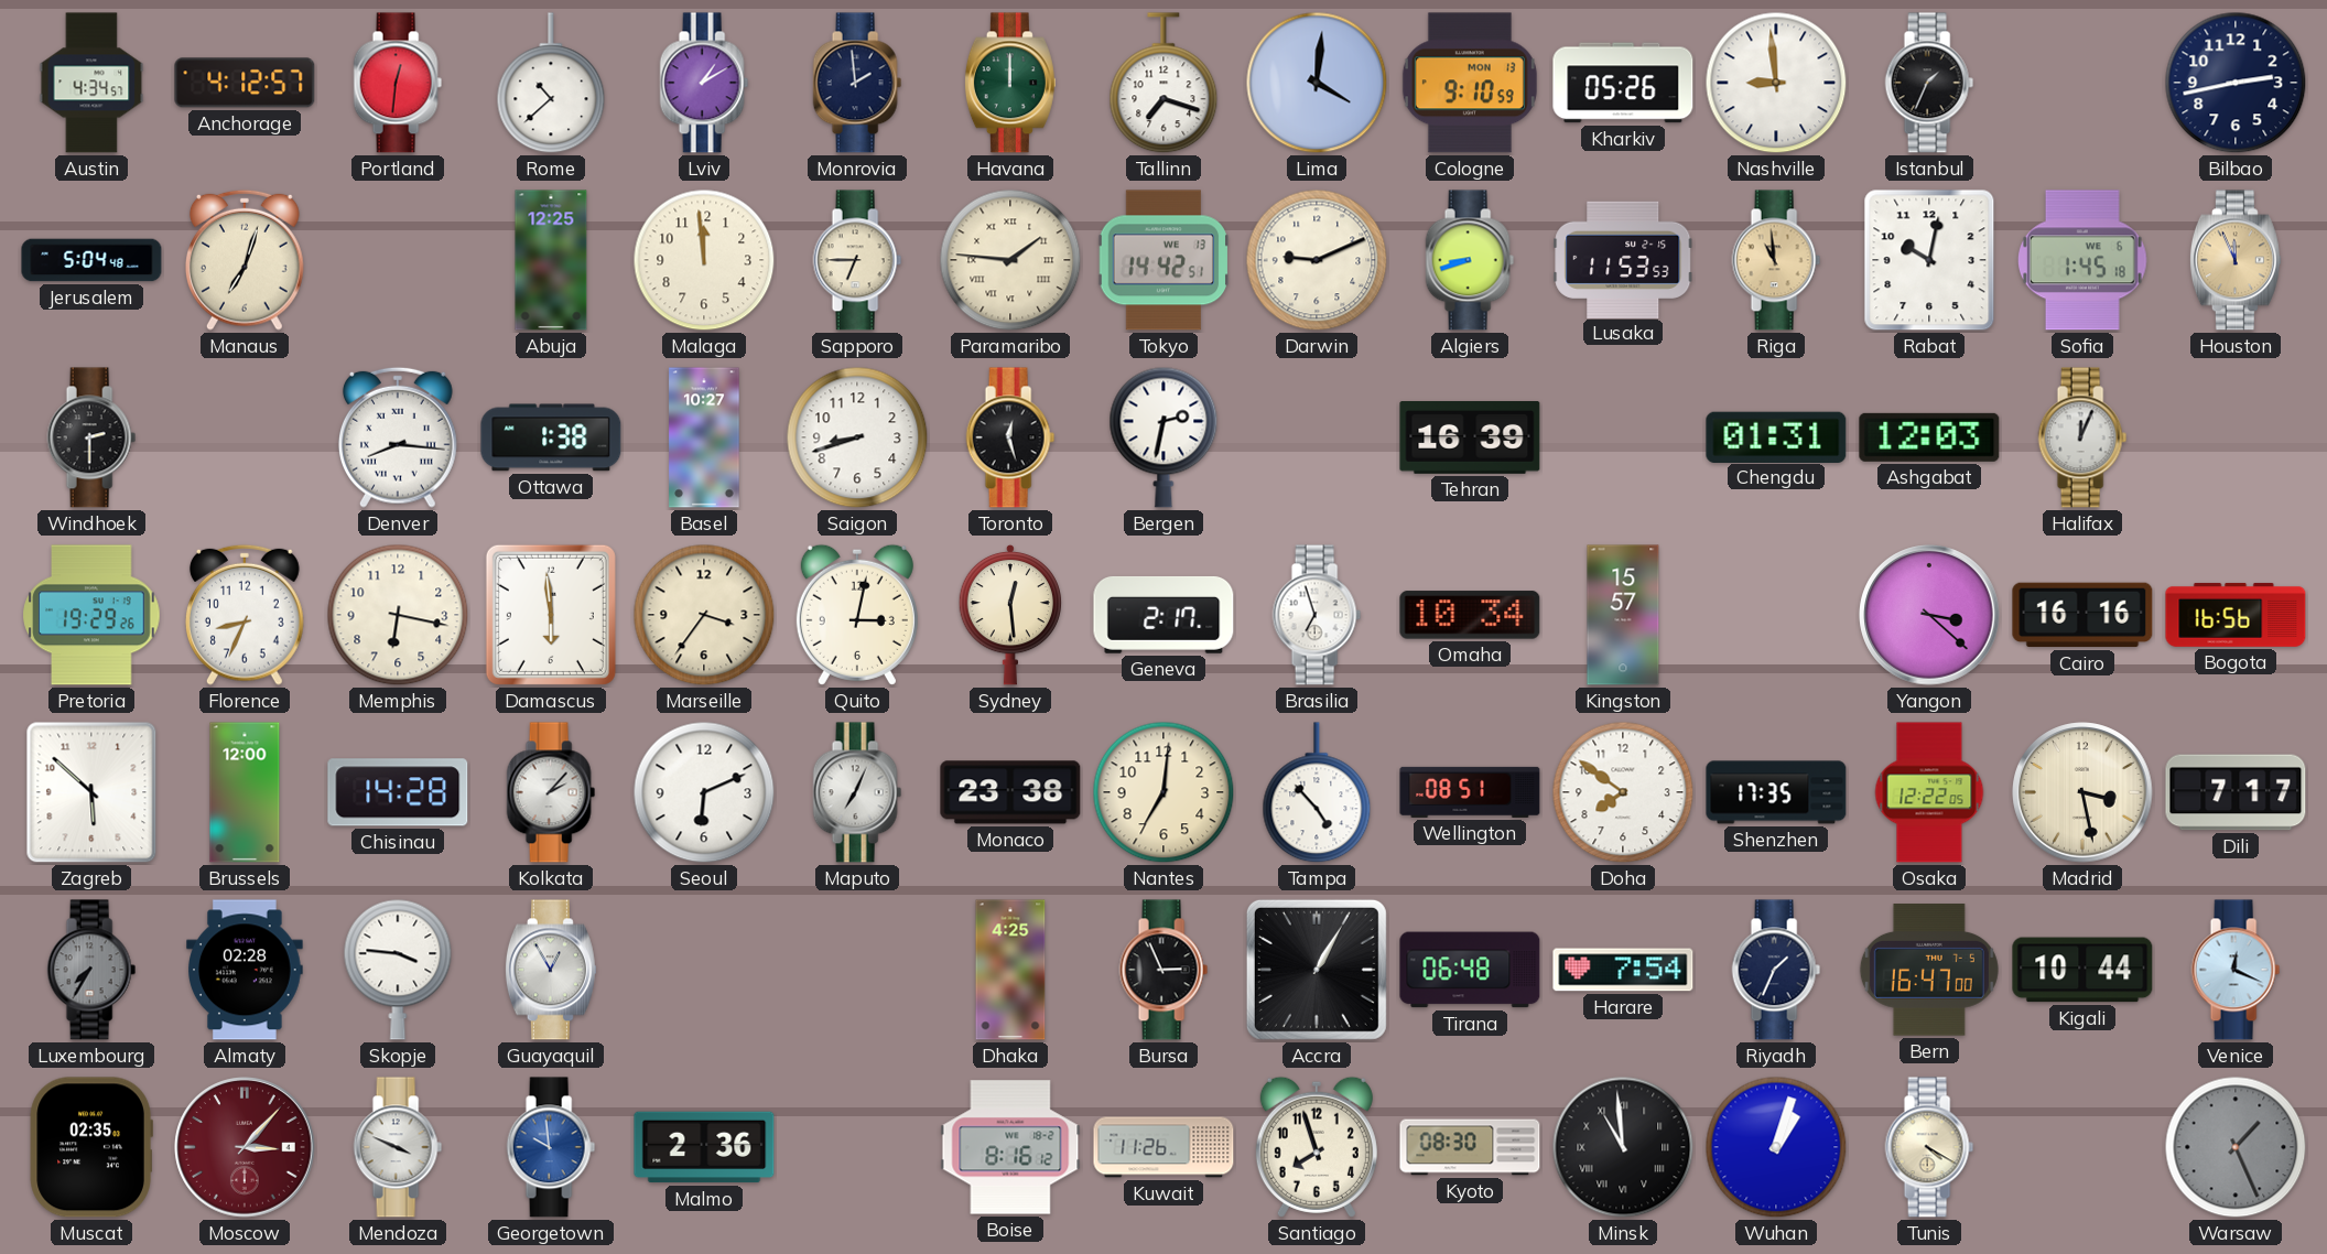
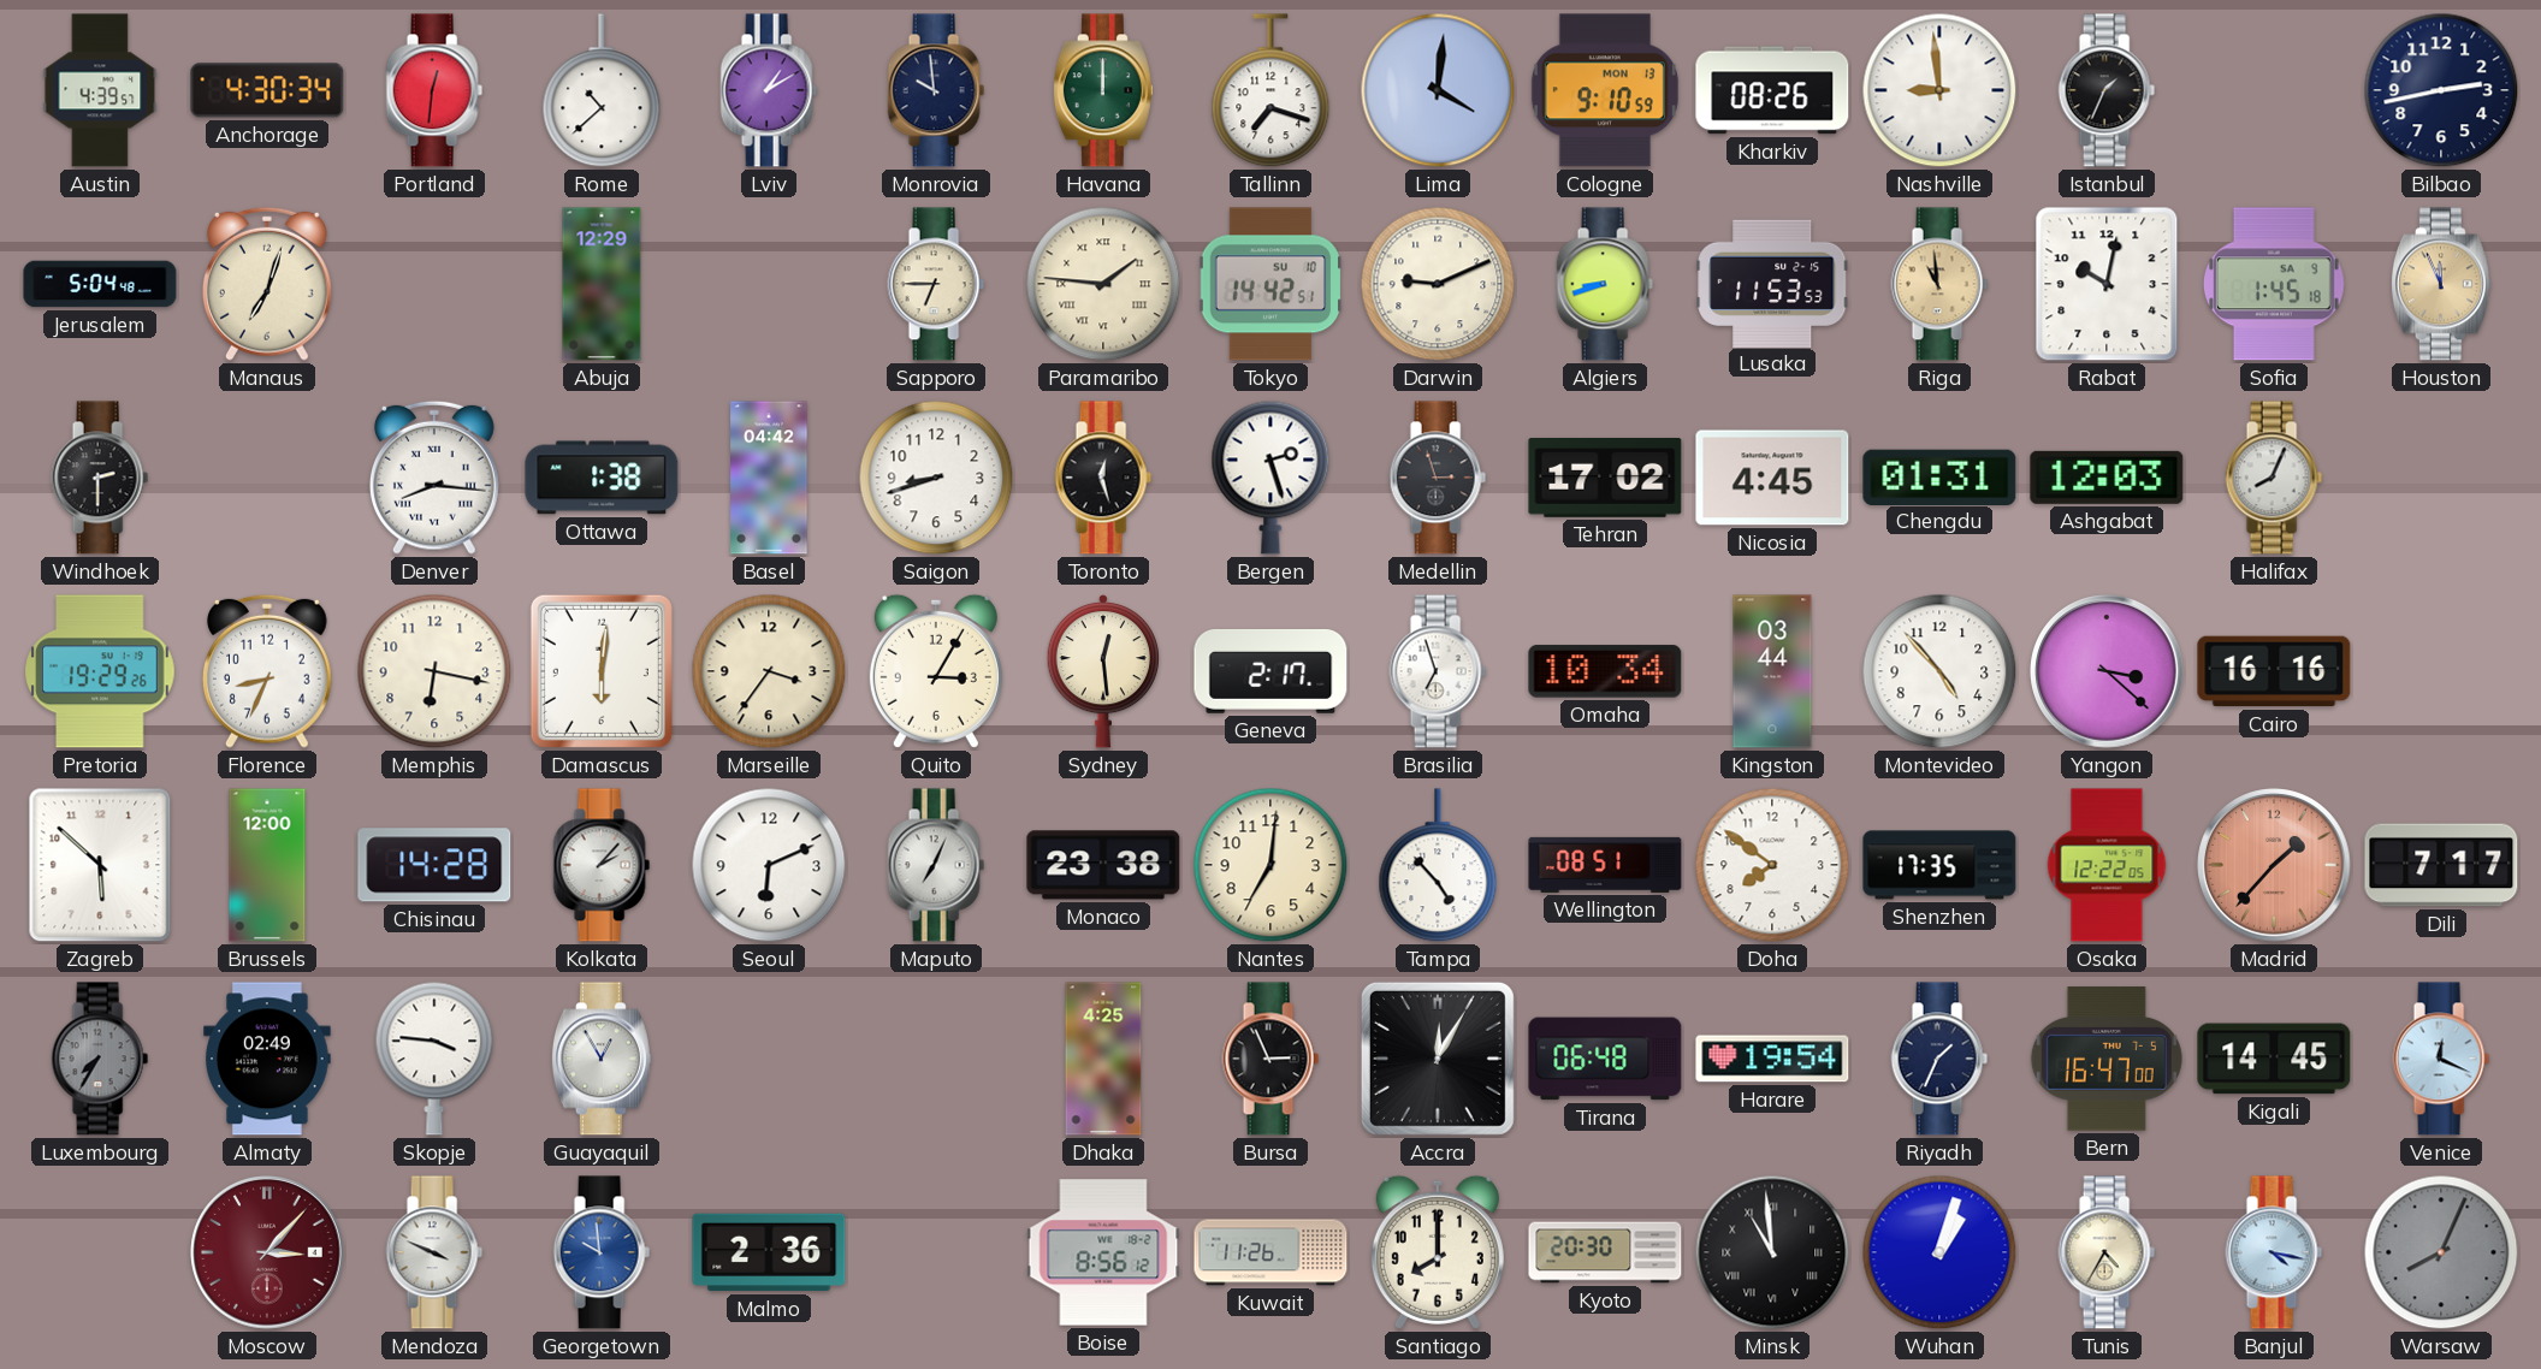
Austin: 4:34 -> 4:39 (100, 90)
Anchorage: 4:12 -> 4:30 (267, 90)
Monrovia: 1:59 -> 9:59 (936, 90)
Kharkiv: 05:26 -> 08:26 (1772, 90)
Abuja: 12:25 -> 12:29 (602, 284)
Malaga: 11:59 -> none (704, 260)
Tokyo date: WE 13 -> SU 10 (1270, 284)
Sofia date: WE 6 -> SA 9 (2274, 284)
Basel: 10:27 -> 04:42 (769, 478)
Bergen: 2:32 -> 2:27 (1270, 478)
Medellin: none -> 2:57 (1438, 478)
Tehran: 16:39 -> 17:02 (1605, 479)
Nicosia: none -> 4:45 (1772, 478)
Halifax: 12:04 -> 8:04 (2274, 478)
Damascus: 5:59 -> 6:01 (602, 671)
Quito: 3:02 -> 3:05 (936, 671)
Kingston: 15:57 -> 03:44 (1772, 671)
Montevideo: none -> 4:53 (1939, 671)
Bogota: 16:56 -> none (2236, 615)
Madrid: 3:28 -> 1:37 (2274, 865)
Madrid dial: cream -> salmon (2274, 865)
Almaty: 02:28 -> 02:49 (268, 1059)
Accra: 1:05 -> 12:05 (1438, 1059)
Harare: 7:54 -> 19:54 (1772, 1059)
Kigali: 10:44 -> 14:45 (2274, 1059)
Muscat: 02:35 -> none (91, 1147)
Boise: 8:16 -> 8:56 (1103, 1252)
Santiago: 7:57 -> 8:00 (1438, 1252)
Kyoto: 08:30 -> 20:30 (1605, 1252)
Tunis: 4:20 -> 4:35 (2107, 1252)
Banjul: none -> 4:17 (2274, 1252)
Warsaw: 1:26 -> 8:04 (2441, 1252)
